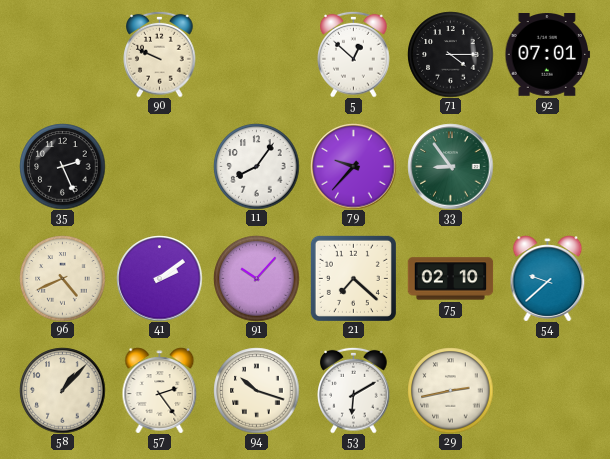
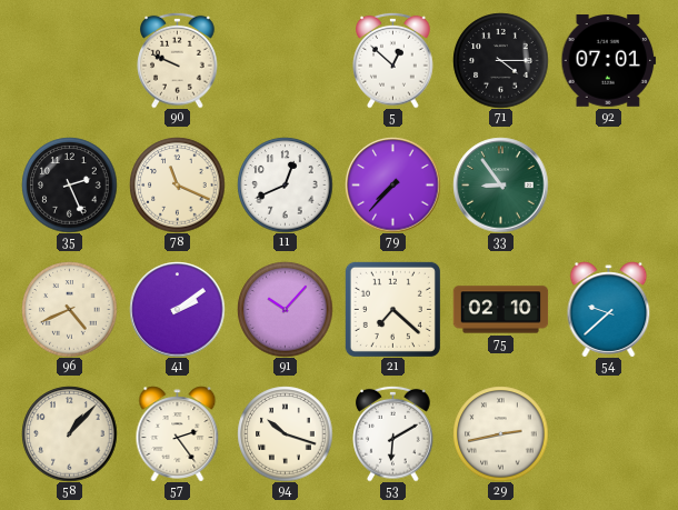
78: none -> 11:19 (177, 184)
11: 8:06 -> 12:41 (285, 184)
79: 9:37 -> 7:37 (392, 184)
